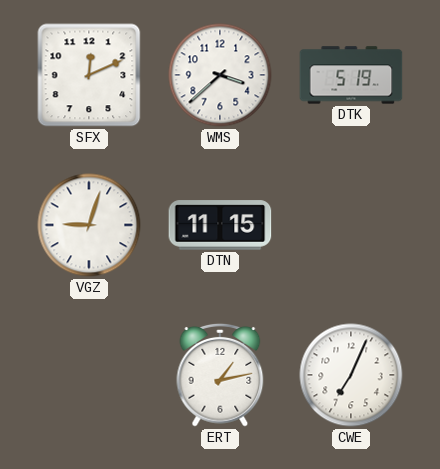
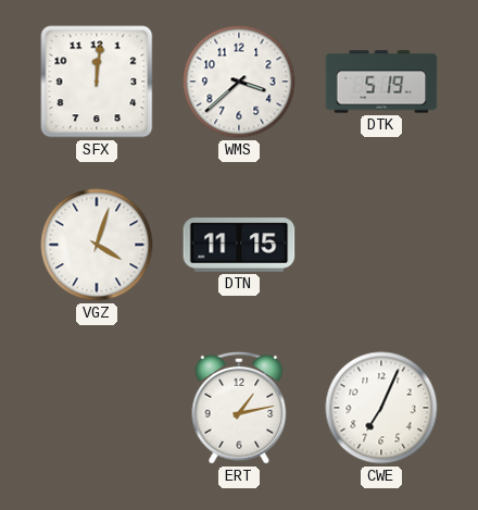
SFX: 12:11 -> 12:01 (97, 82)
VGZ: 9:03 -> 4:03 (97, 245)
